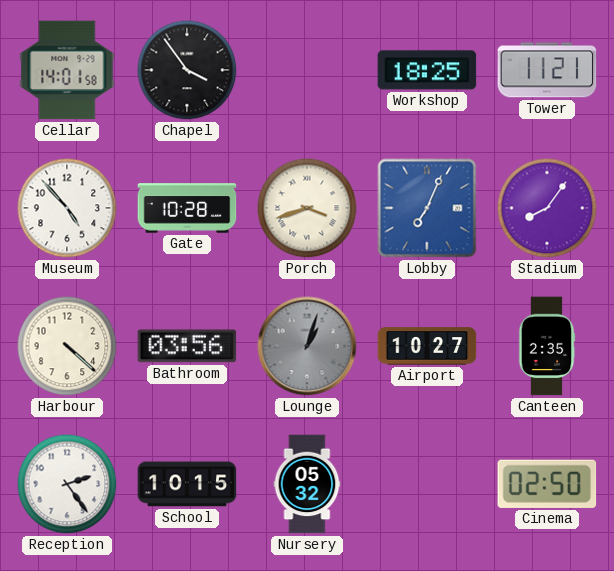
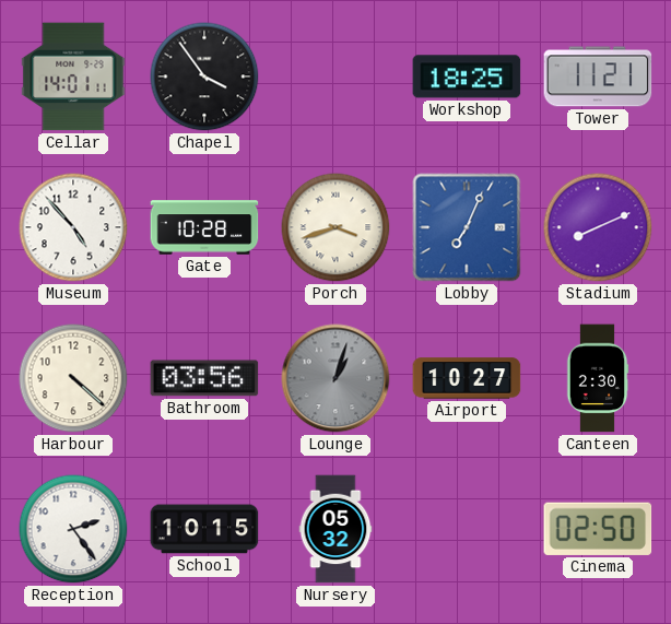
Cellar: 14:01:58 -> 14:01:11 (73, 76)
Stadium: 8:06 -> 8:11 (598, 227)
Canteen: 2:35 -> 2:30 (598, 378)
